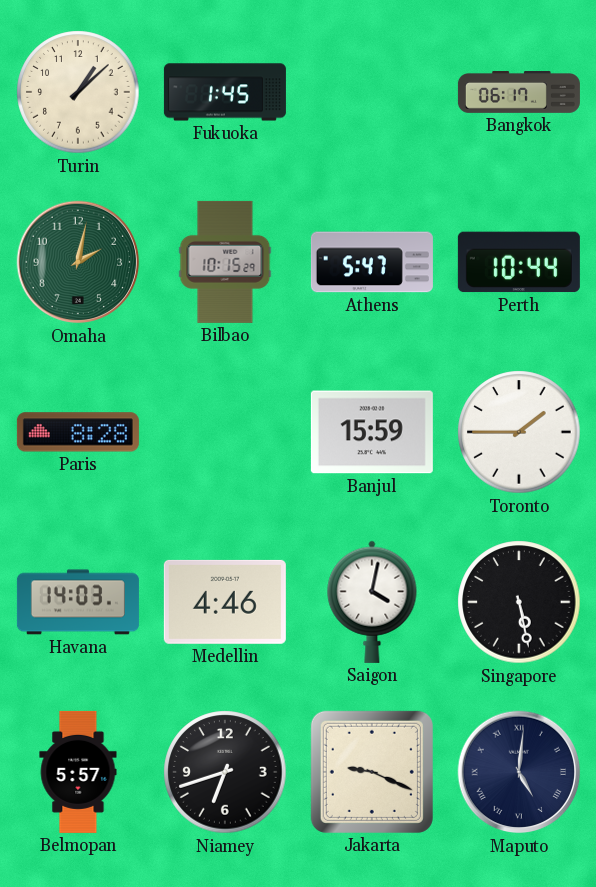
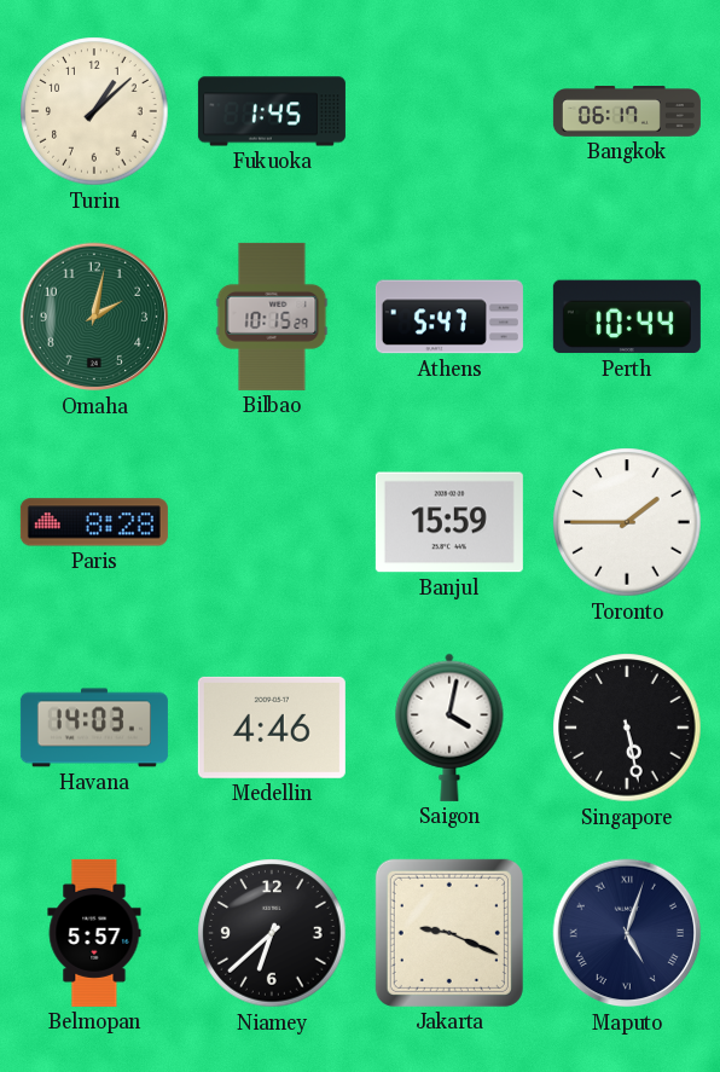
Niamey: 6:42 -> 6:38 (272, 933)
Maputo: 5:01 -> 5:03 (627, 933)
